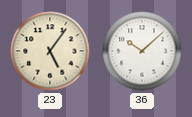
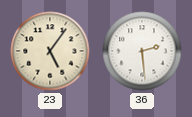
36: 10:08 -> 2:29 (142, 51)
